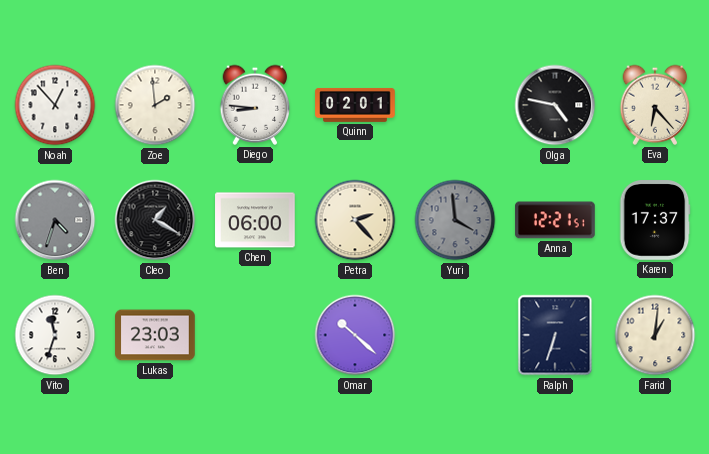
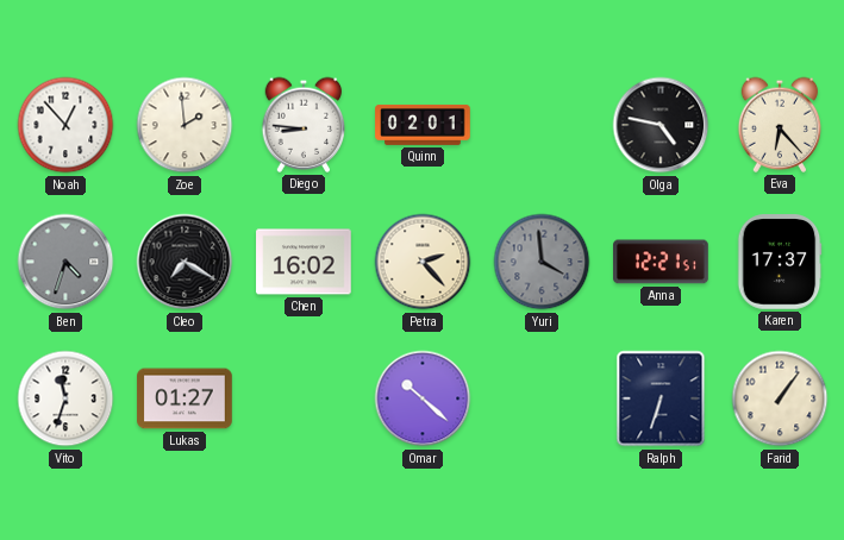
Cleo: 1:20 -> 7:20 (185, 262)
Chen: 06:00 -> 16:02 (304, 262)
Lukas: 23:03 -> 01:27 (185, 398)
Farid: 1:01 -> 1:06 (780, 398)
